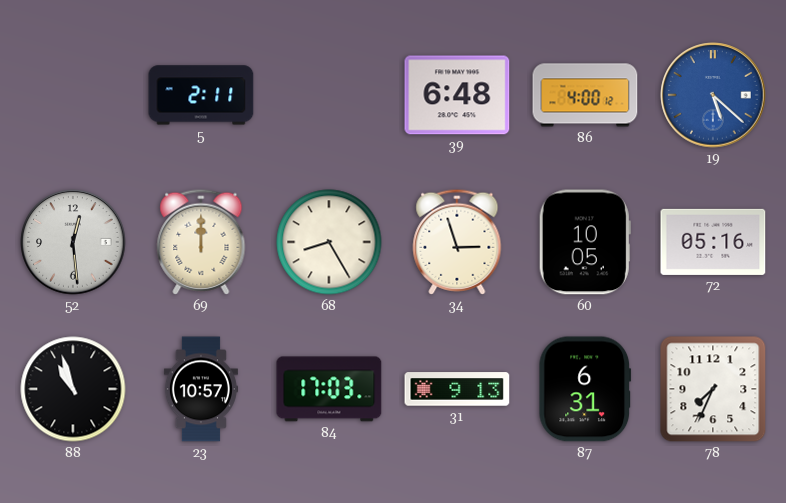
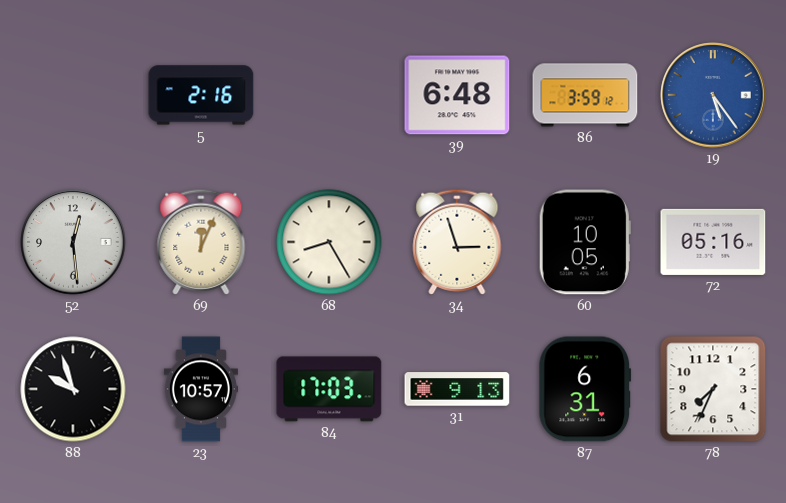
5: 2:11 -> 2:16 (201, 95)
86: 4:00 -> 3:59 (585, 95)
19: 5:22 -> 5:24 (713, 95)
69: 12:00 -> 12:04 (201, 242)
88: 10:57 -> 9:57 (73, 389)
